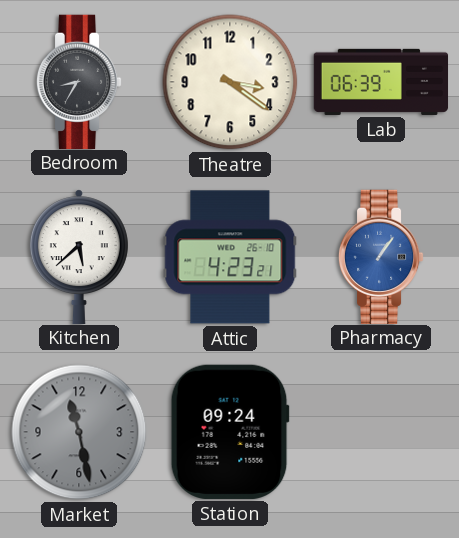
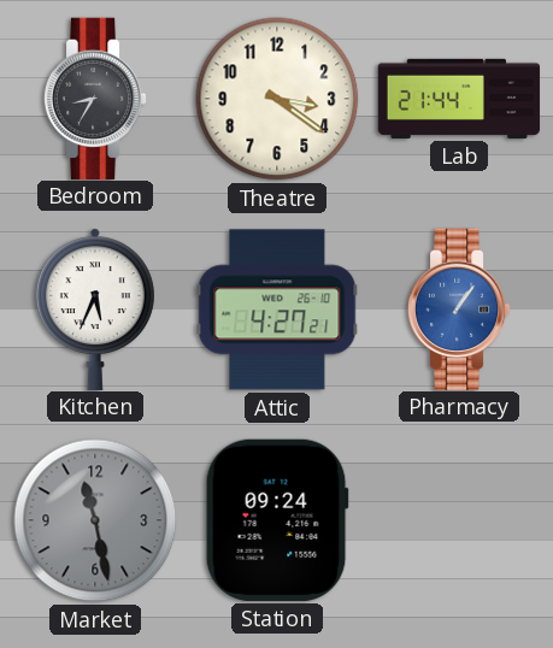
Lab: 06:39 -> 21:44 (459, 99)
Kitchen: 5:38 -> 5:34 (95, 308)
Attic: 4:23 -> 4:27 (277, 310)
